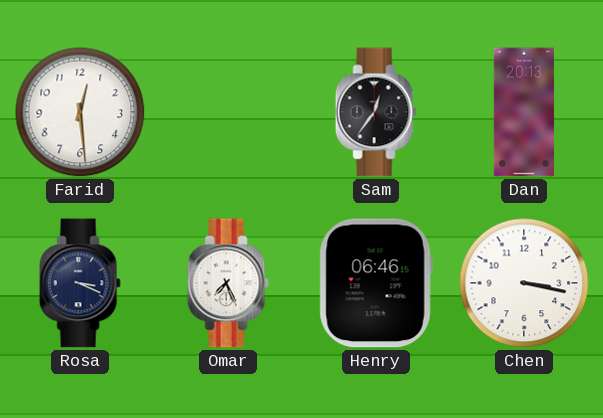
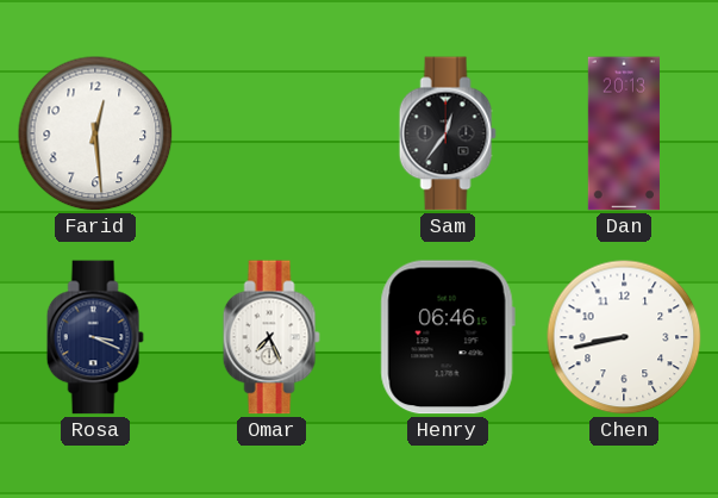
Chen: 3:17 -> 8:43 (624, 337)
